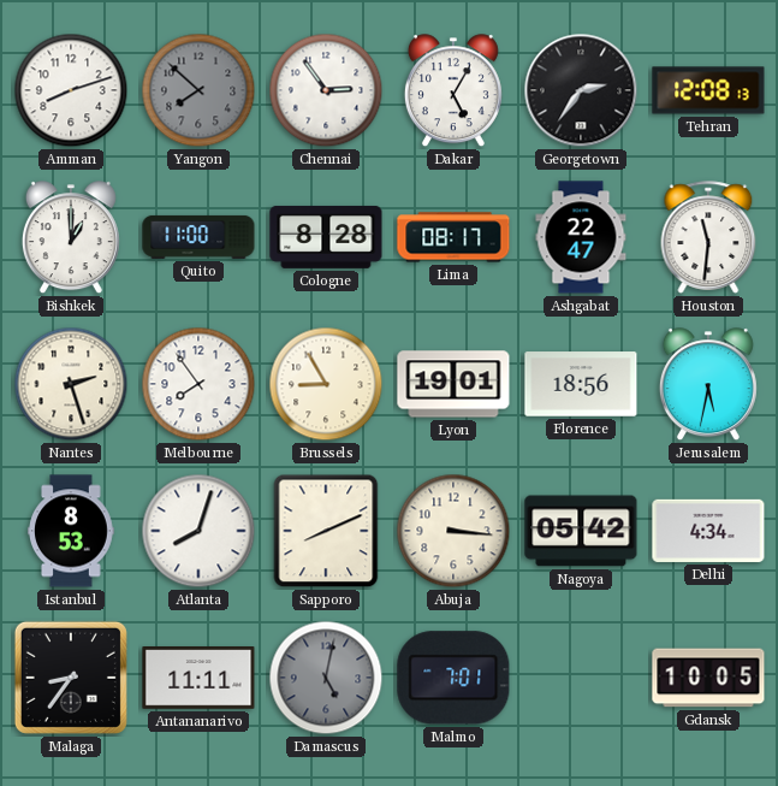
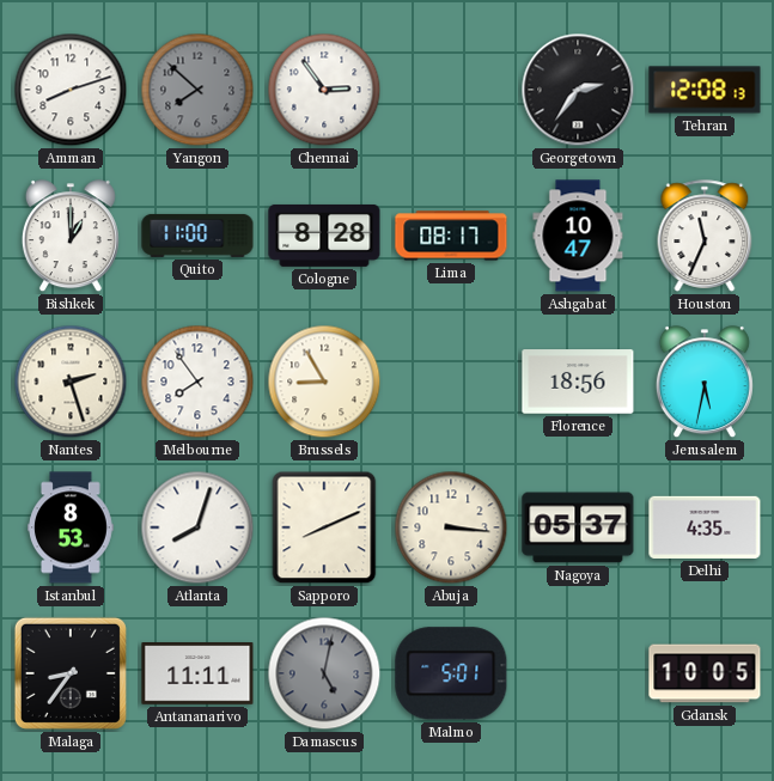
Dakar: 5:05 -> none (453, 91)
Ashgabat: 22:47 -> 10:47 (578, 236)
Houston: 11:31 -> 11:34 (705, 236)
Lyon: 19:01 -> none (453, 384)
Nagoya: 05:42 -> 05:37 (578, 527)
Delhi: 4:34 -> 4:35 (705, 527)
Malmo: 7:01 -> 5:01 (451, 673)
